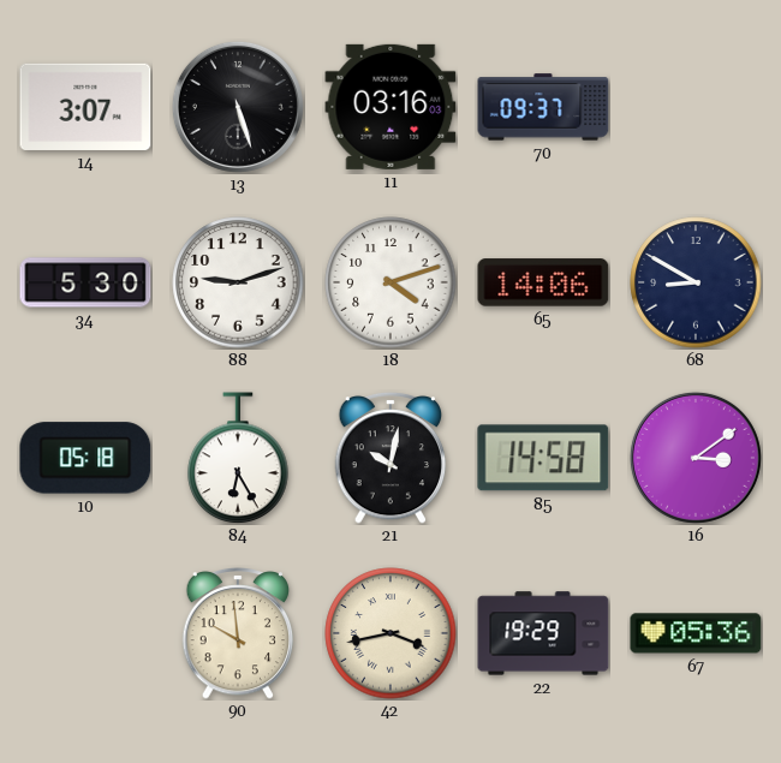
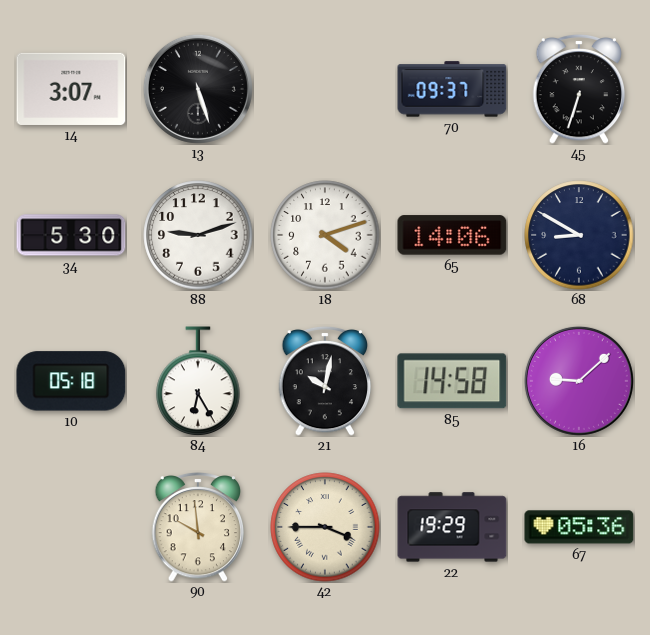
11: 03:16 -> none (390, 107)
45: none -> 6:33 (579, 89)
16: 3:09 -> 9:08 (579, 381)
42: 3:43 -> 3:45 (325, 527)
